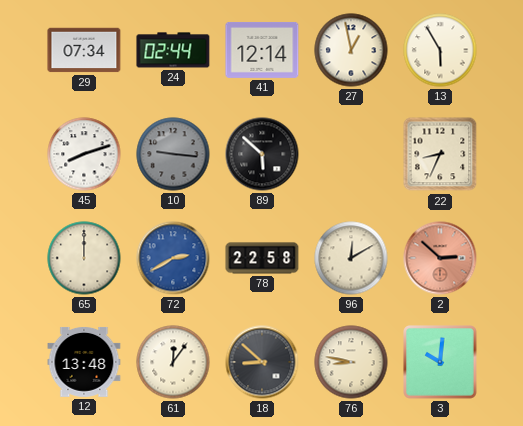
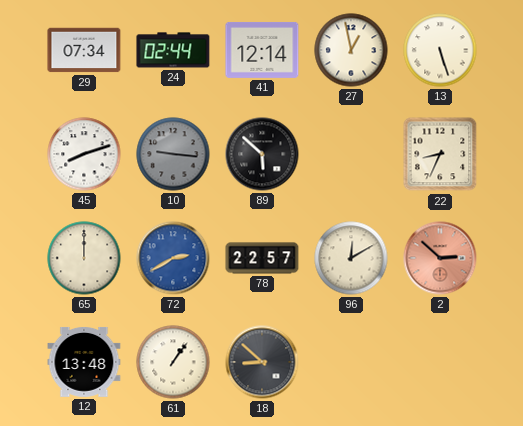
13: 5:55 -> 5:27 (440, 50)
78: 22:58 -> 22:57 (262, 258)
61: 12:06 -> 1:06 (173, 362)
76: 8:47 -> none (351, 362)
3: 10:01 -> none (440, 362)
